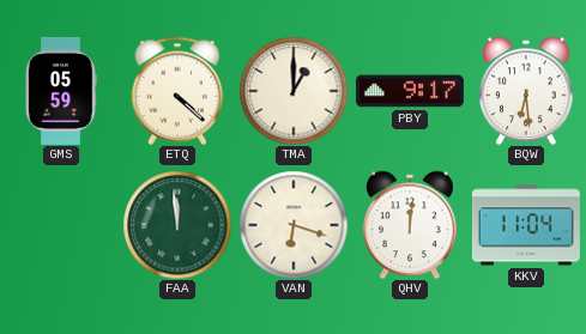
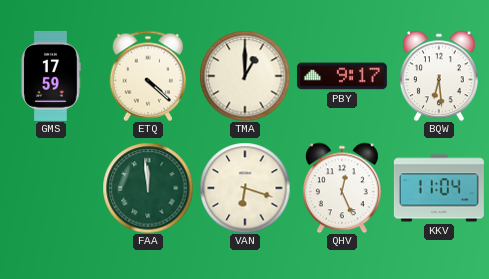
GMS: 05:59 -> 17:59 (51, 76)
QHV: 12:01 -> 12:26 (342, 188)
